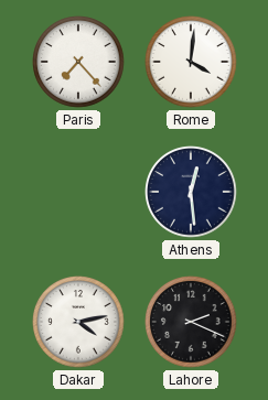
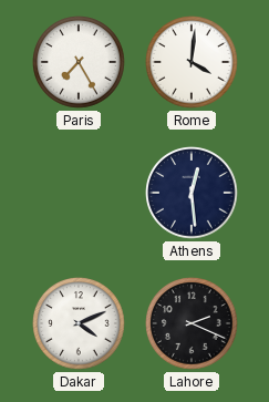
Paris: 7:23 -> 7:25 (79, 62)
Dakar: 4:13 -> 4:11 (79, 323)
